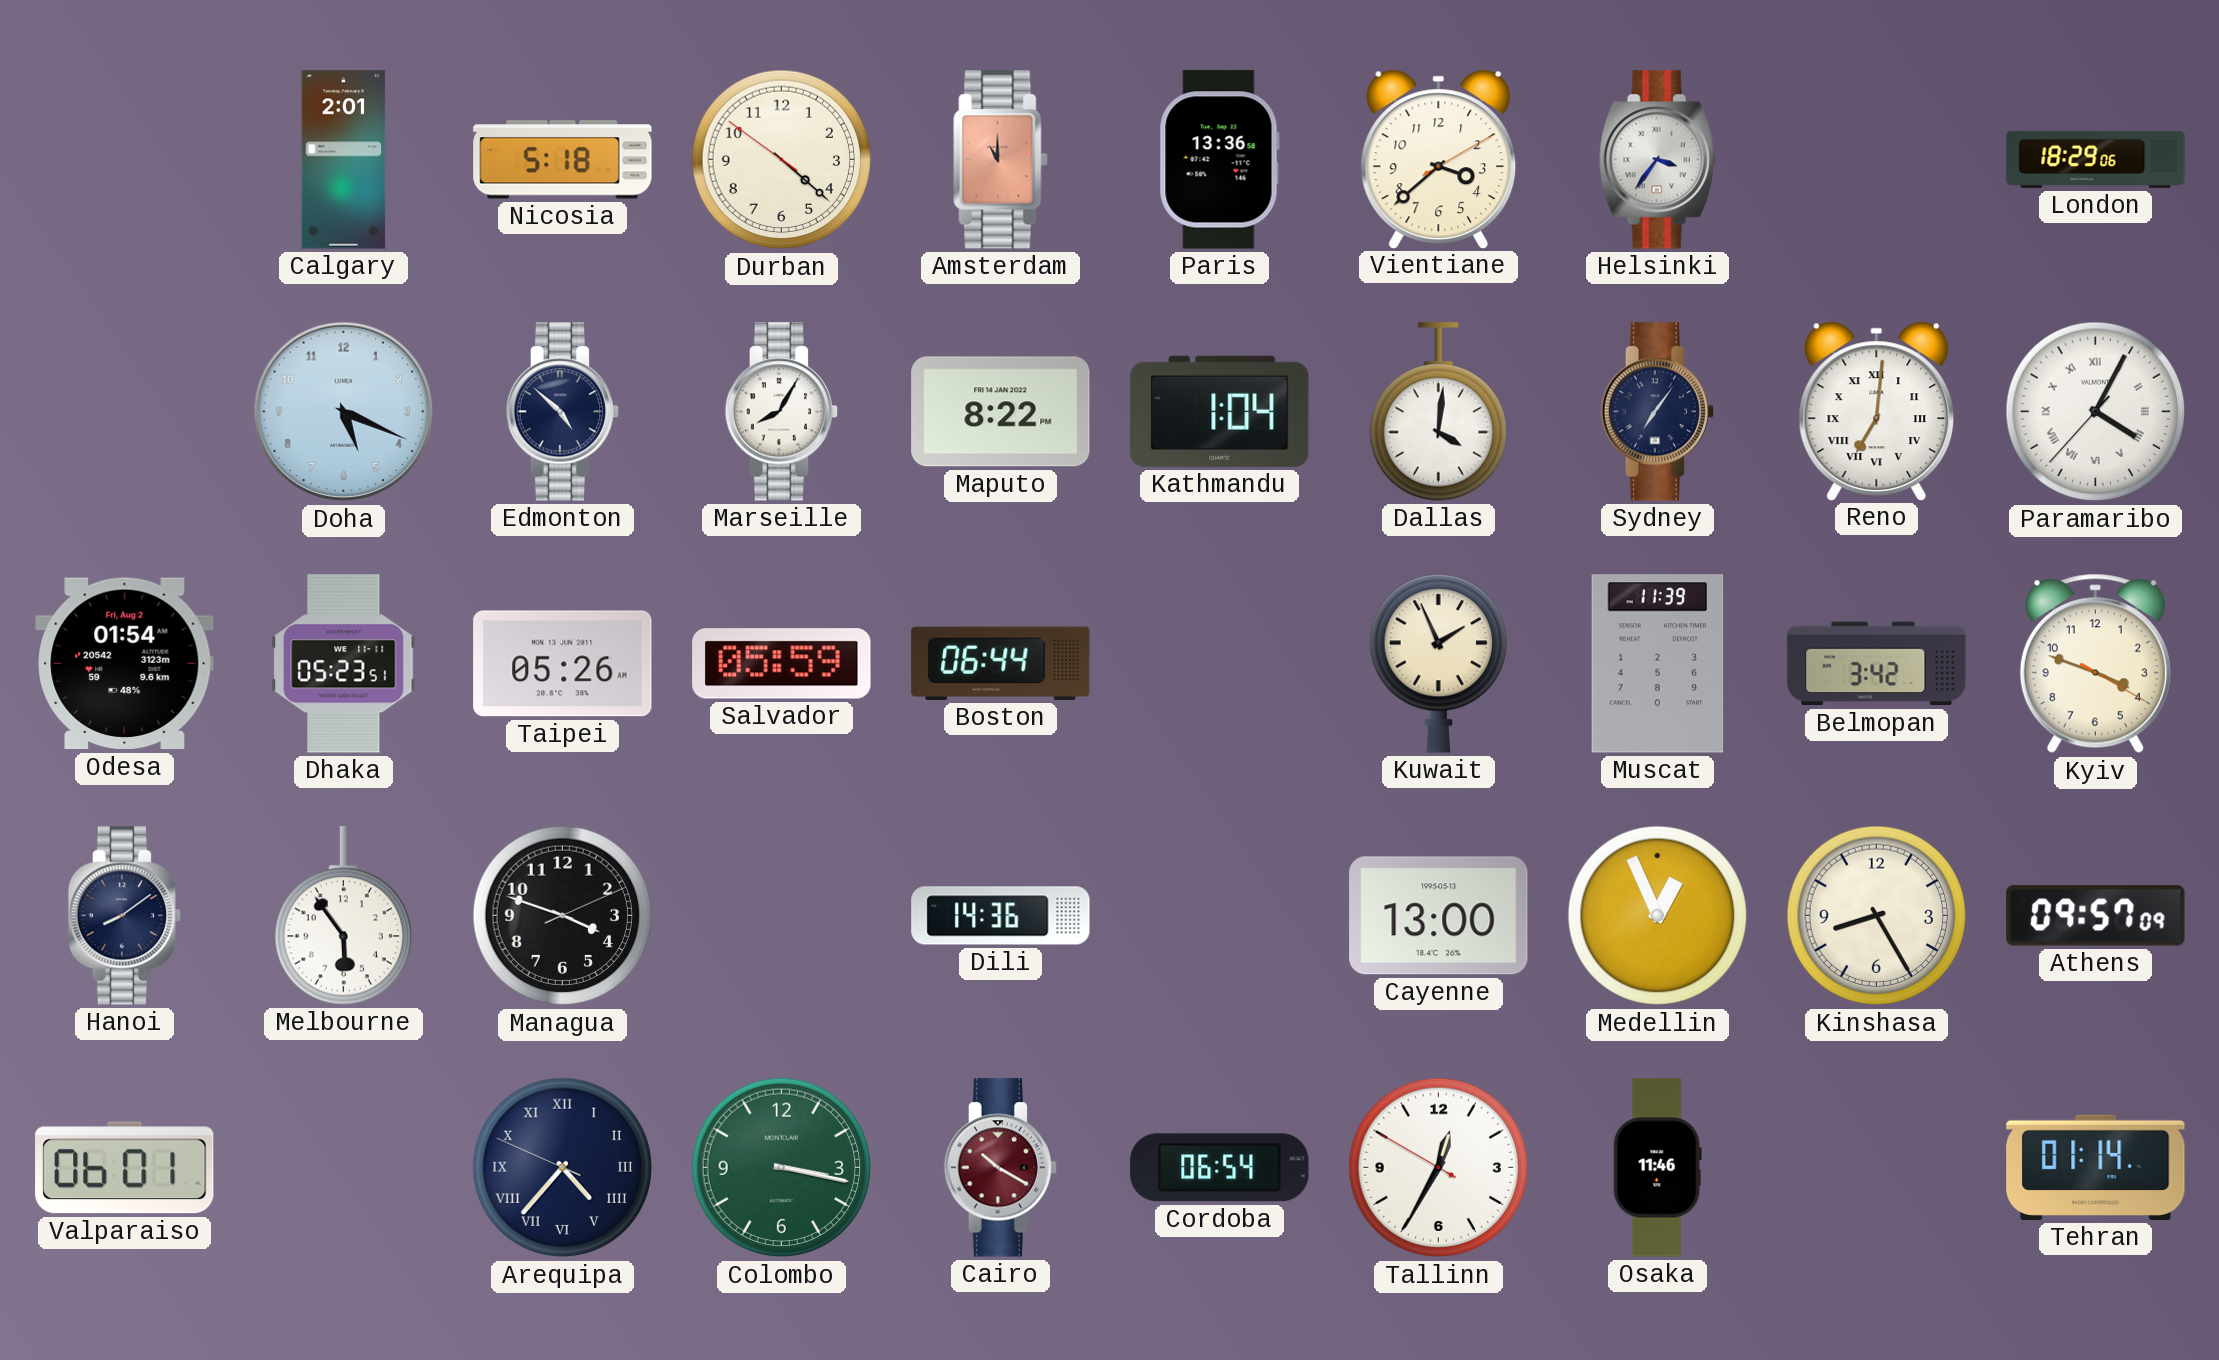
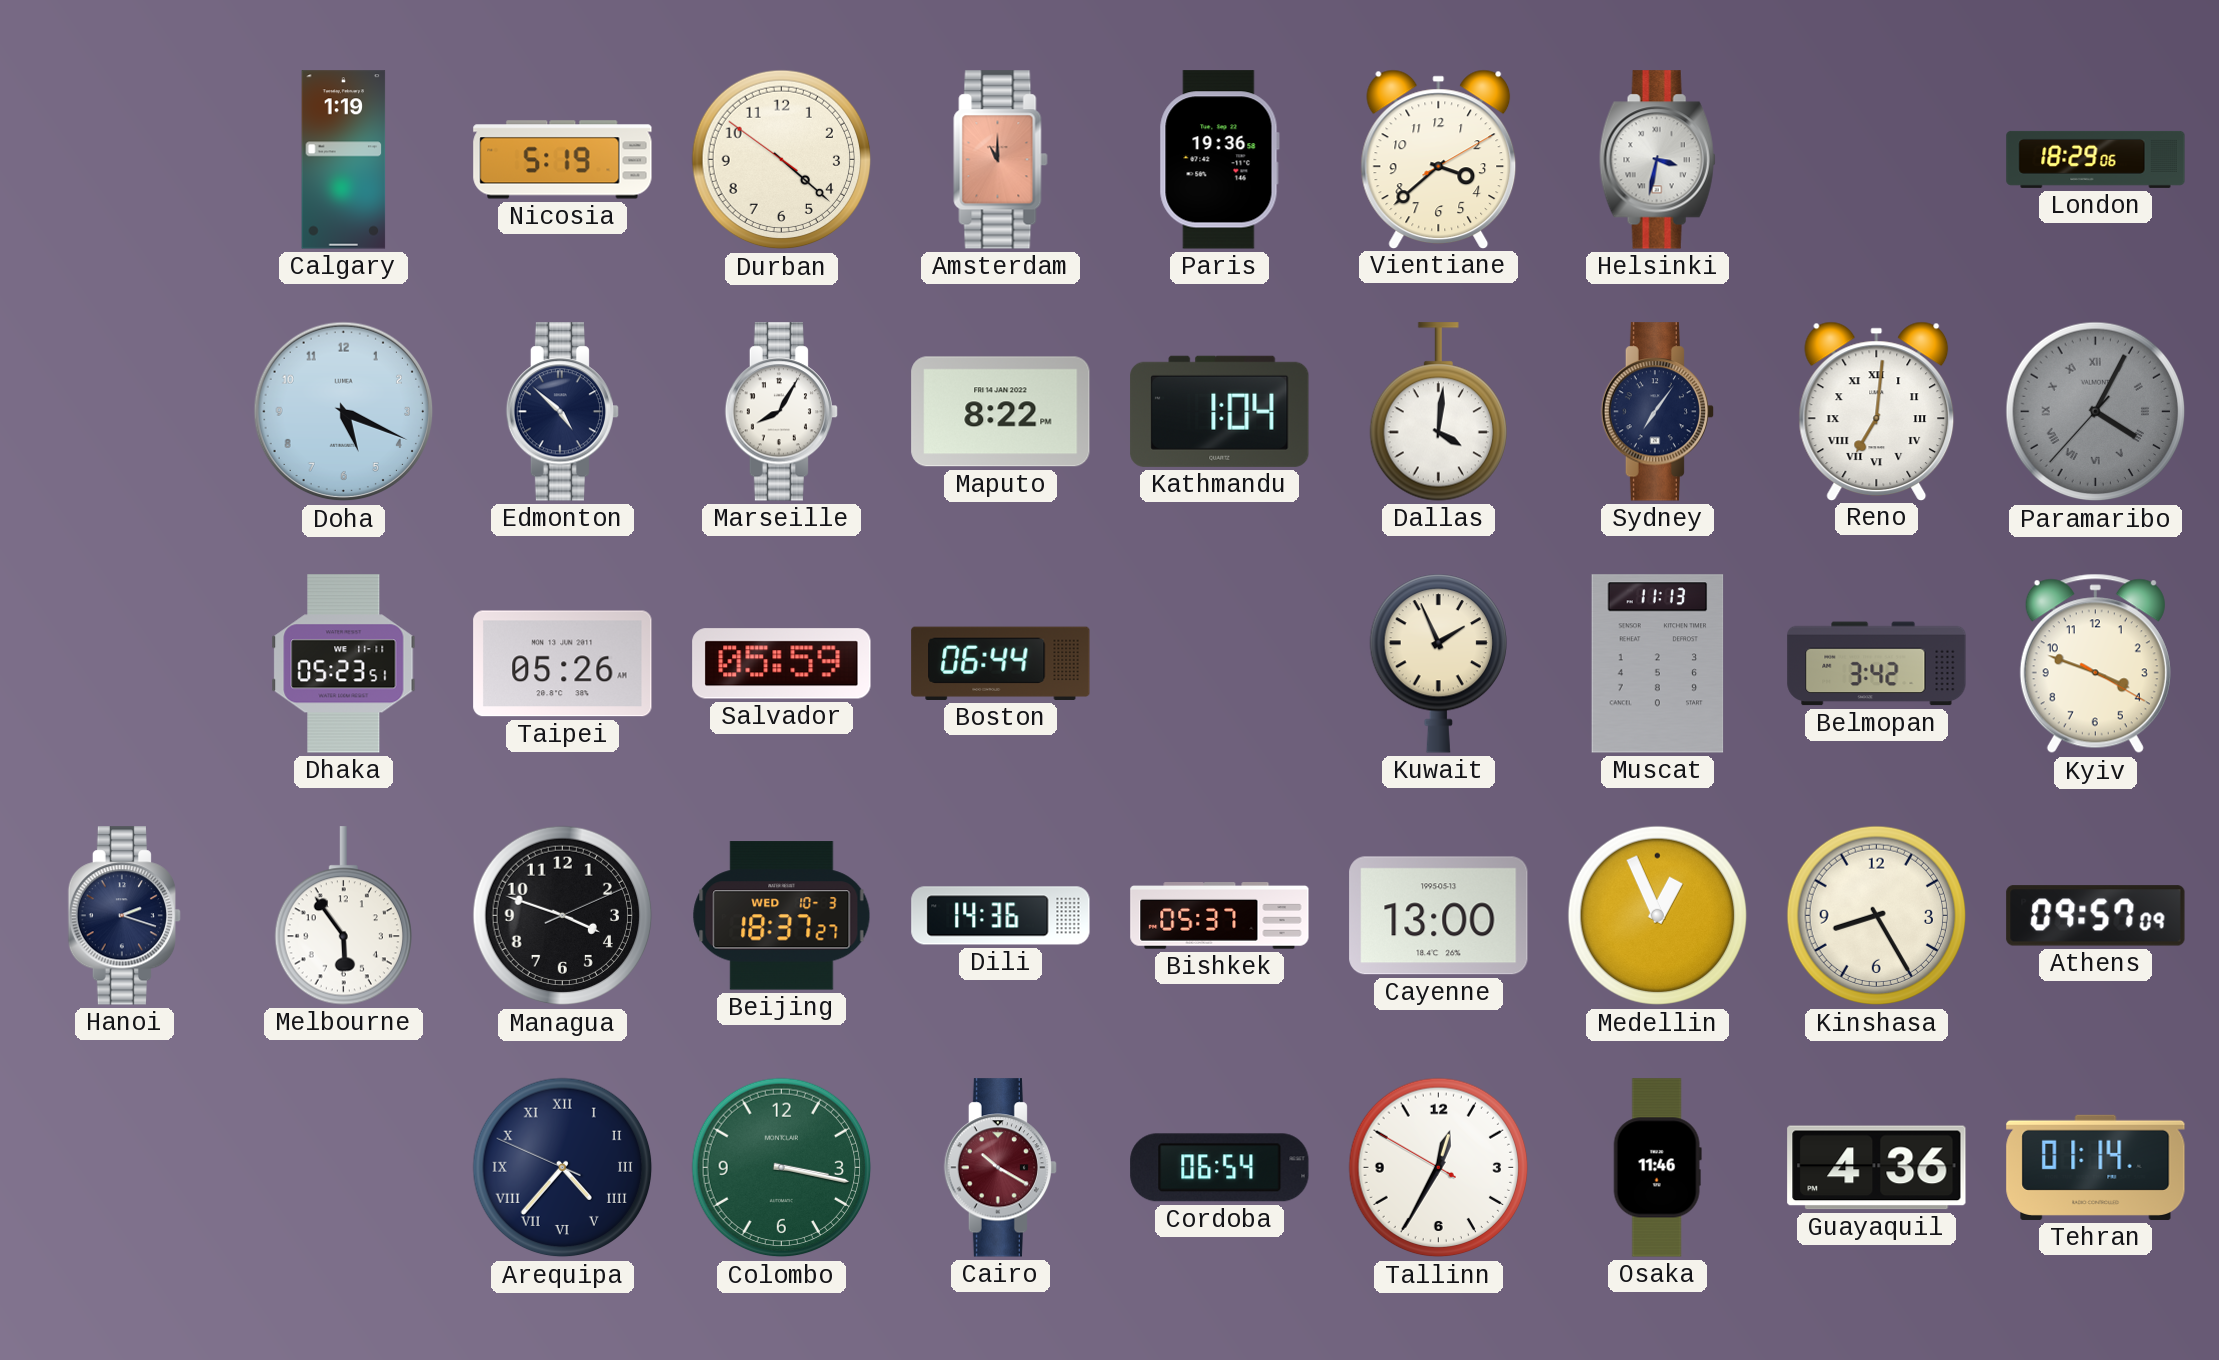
Calgary: 2:01 -> 1:19 (344, 160)
Nicosia: 5:18 -> 5:19 (563, 160)
Paris: 13:36 -> 19:36 (1219, 160)
Helsinki: 3:36 -> 3:32 (1657, 160)
Paramaribo dial: white -> grey (2096, 412)
Odesa: 01:54 -> none (125, 664)
Muscat: 11:39 -> 11:13 (1658, 664)
Hanoi: 8:09 -> 2:18 (124, 916)
Beijing: none -> 18:37 (782, 916)
Bishkek: none -> 05:37 (1220, 916)
Valparaiso: 06:01 -> none (125, 1168)
Guayaquil: none -> 4:36 (1877, 1168)
